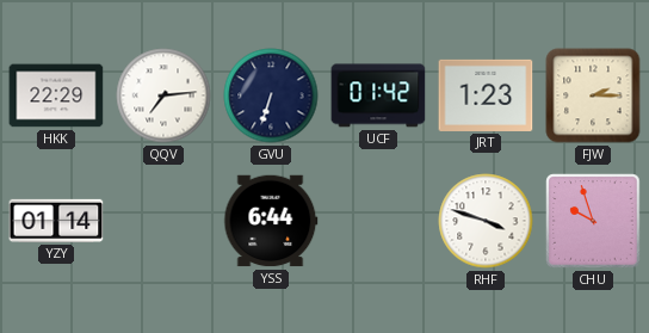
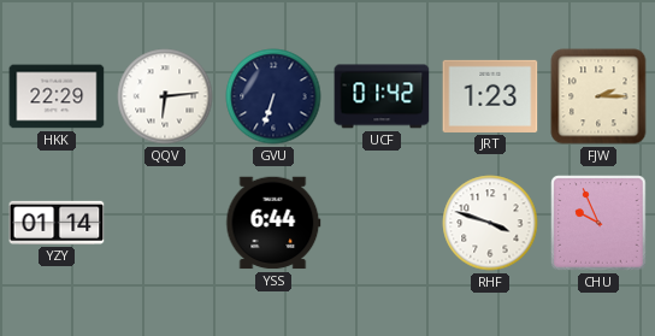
QQV: 7:14 -> 6:14 (165, 96)
CHU: 9:57 -> 9:56 (598, 223)
